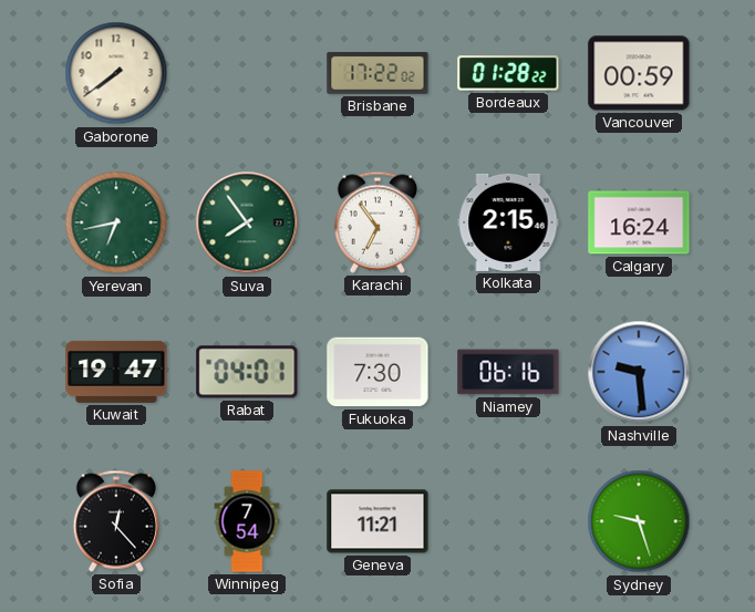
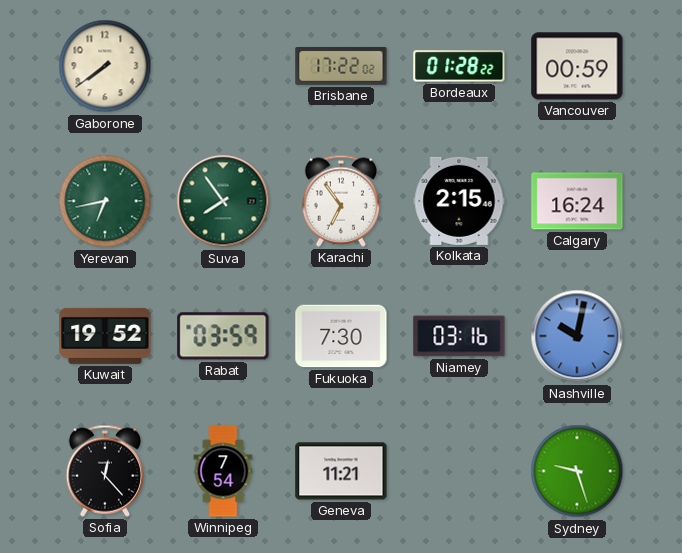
Kuwait: 19:47 -> 19:52 (105, 336)
Rabat: 04:01 -> 03:59 (223, 336)
Niamey: 06:16 -> 03:16 (459, 336)
Nashville: 9:29 -> 10:02 (577, 336)
